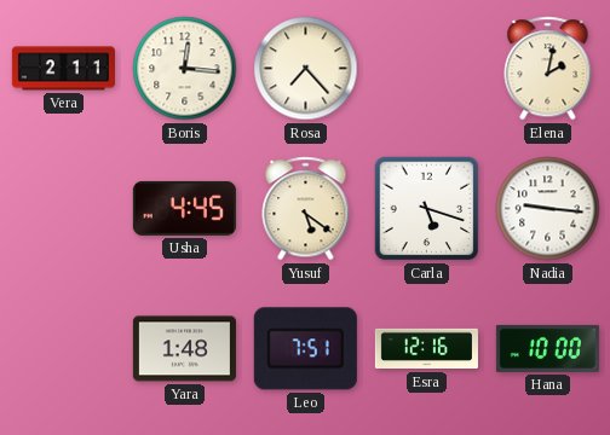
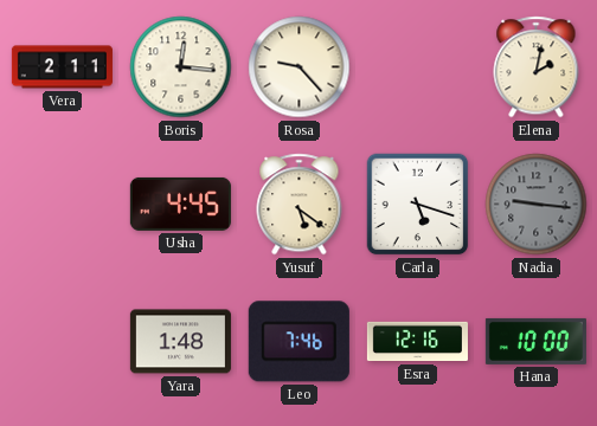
Rosa: 7:23 -> 9:23 (300, 67)
Nadia dial: white -> grey (537, 205)
Leo: 7:51 -> 7:46 (298, 342)
